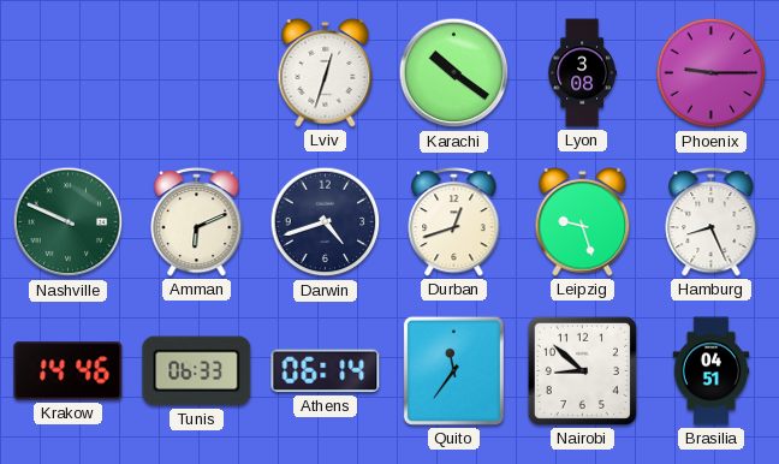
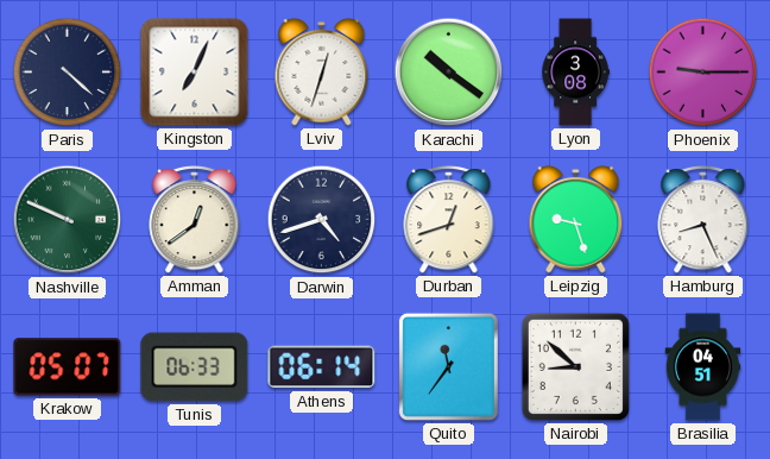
Paris: none -> 4:22 (68, 73)
Kingston: none -> 7:04 (195, 73)
Amman: 6:11 -> 12:39 (195, 220)
Krakow: 14:46 -> 05:07 (68, 367)
